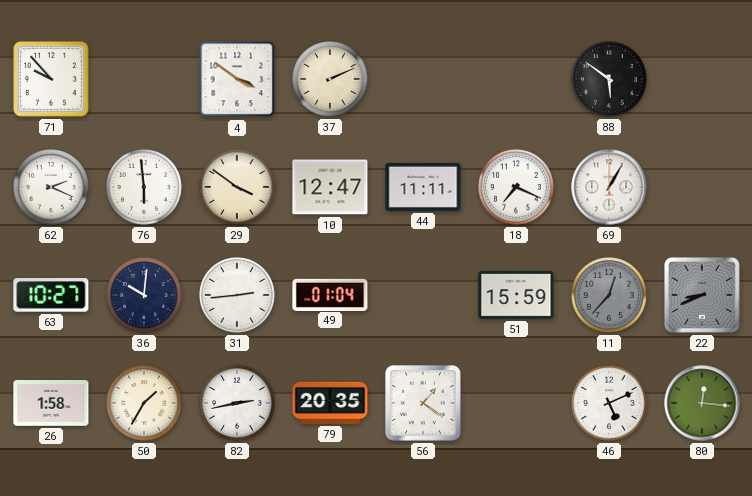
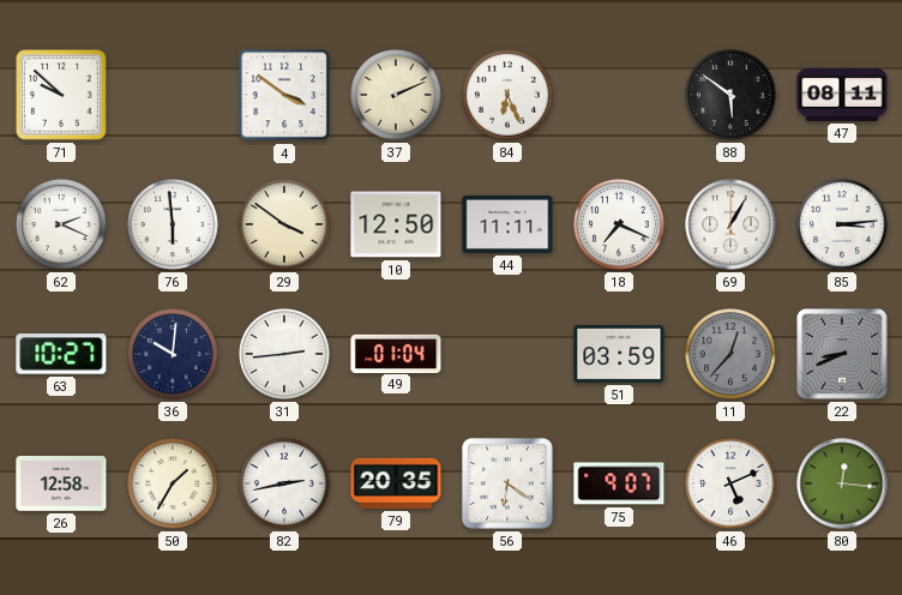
71: 9:53 -> 9:52 (61, 95)
84: none -> 6:26 (507, 95)
47: none -> 08:11 (842, 95)
10: 12:47 -> 12:50 (396, 224)
85: none -> 3:14 (842, 224)
51: 15:59 -> 03:59 (619, 354)
26: 1:58 -> 12:58 (61, 485)
56: 1:21 -> 6:21 (507, 483)
75: none -> 9:07 (619, 483)
